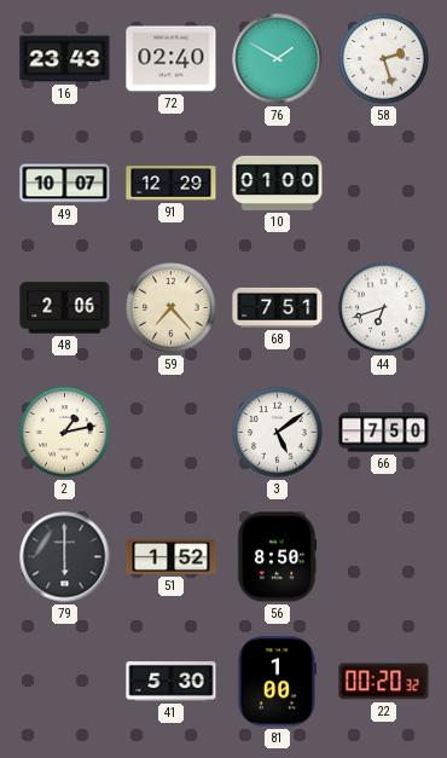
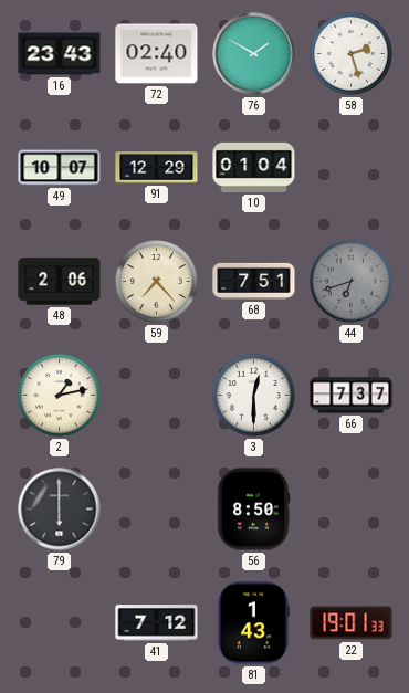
10: 01:00 -> 01:04 (254, 167)
44 dial: white -> grey (352, 282)
3: 5:09 -> 12:30 (254, 396)
66: 7:50 -> 7:37 (352, 396)
51: 1:52 -> none (172, 556)
41: 5:30 -> 7:12 (157, 623)
81: 1:00 -> 1:43 (252, 623)
22: 00:20 -> 19:01 (352, 623)
